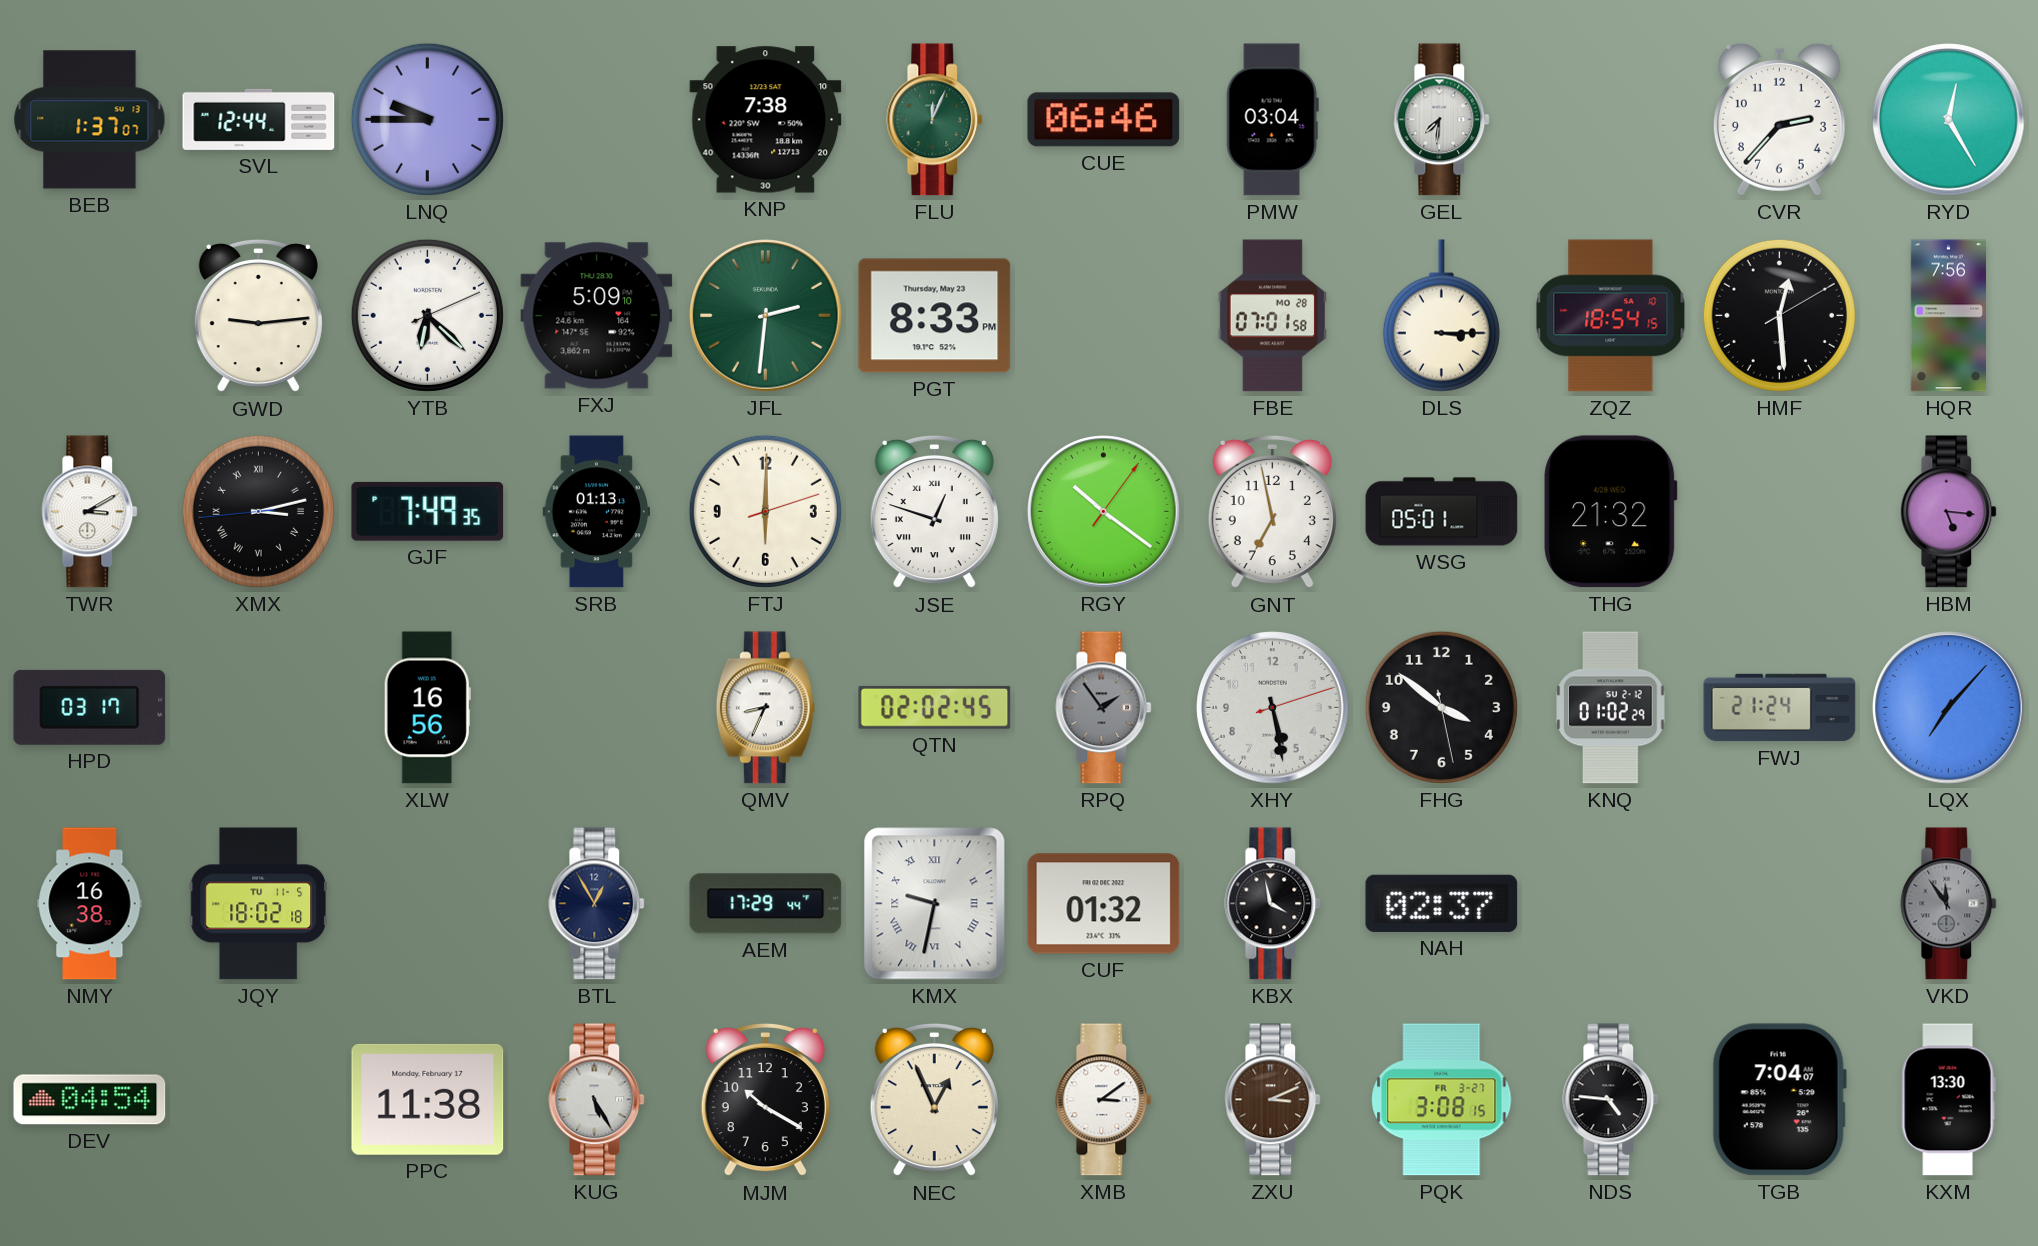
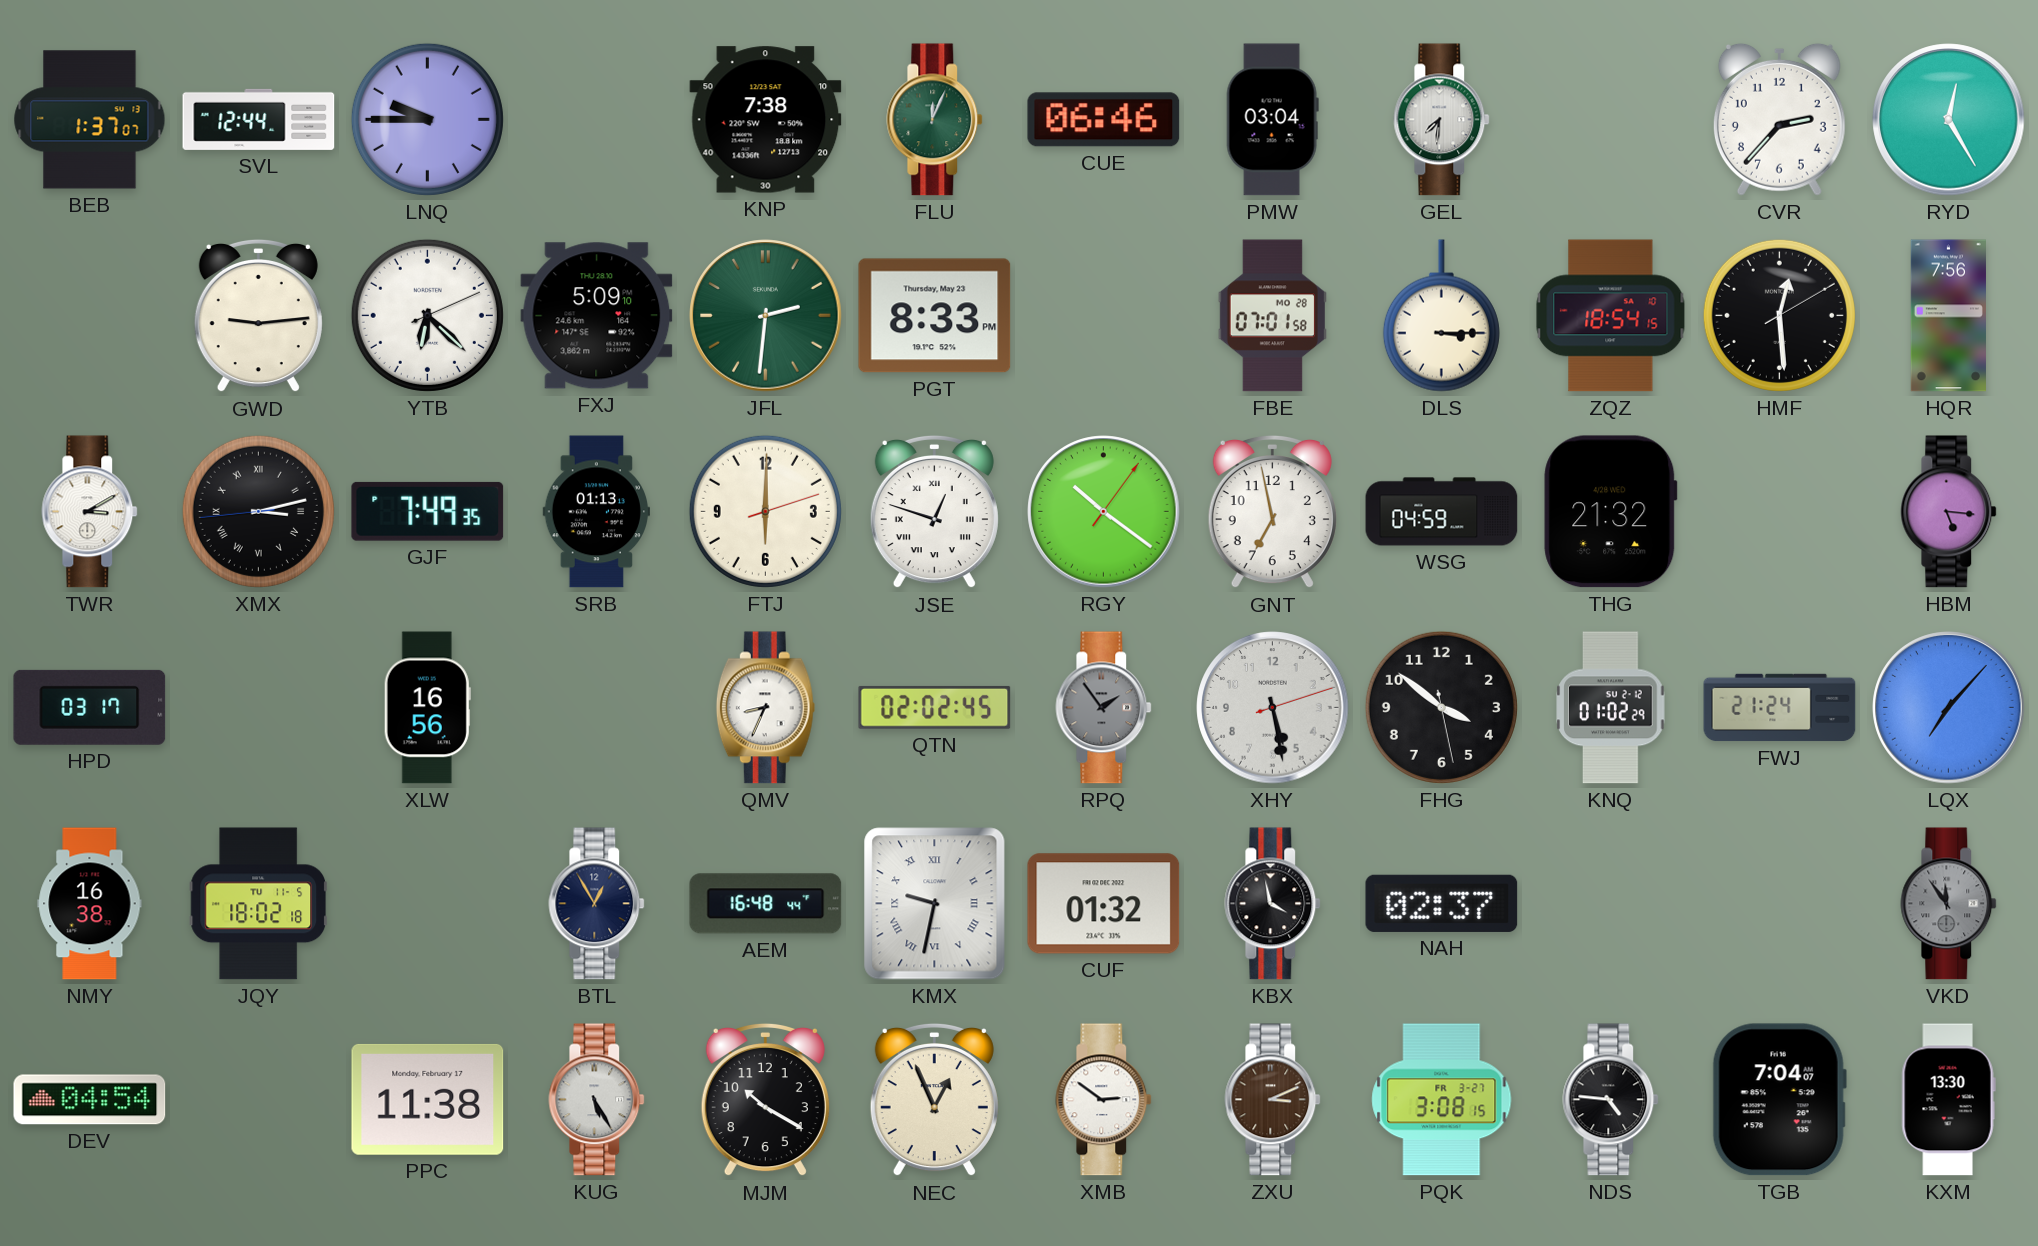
WSG: 05:01 -> 04:59 (1442, 512)
AEM: 17:29 -> 16:48 (766, 904)
XMB: 3:09 -> 2:51 (1104, 1100)
